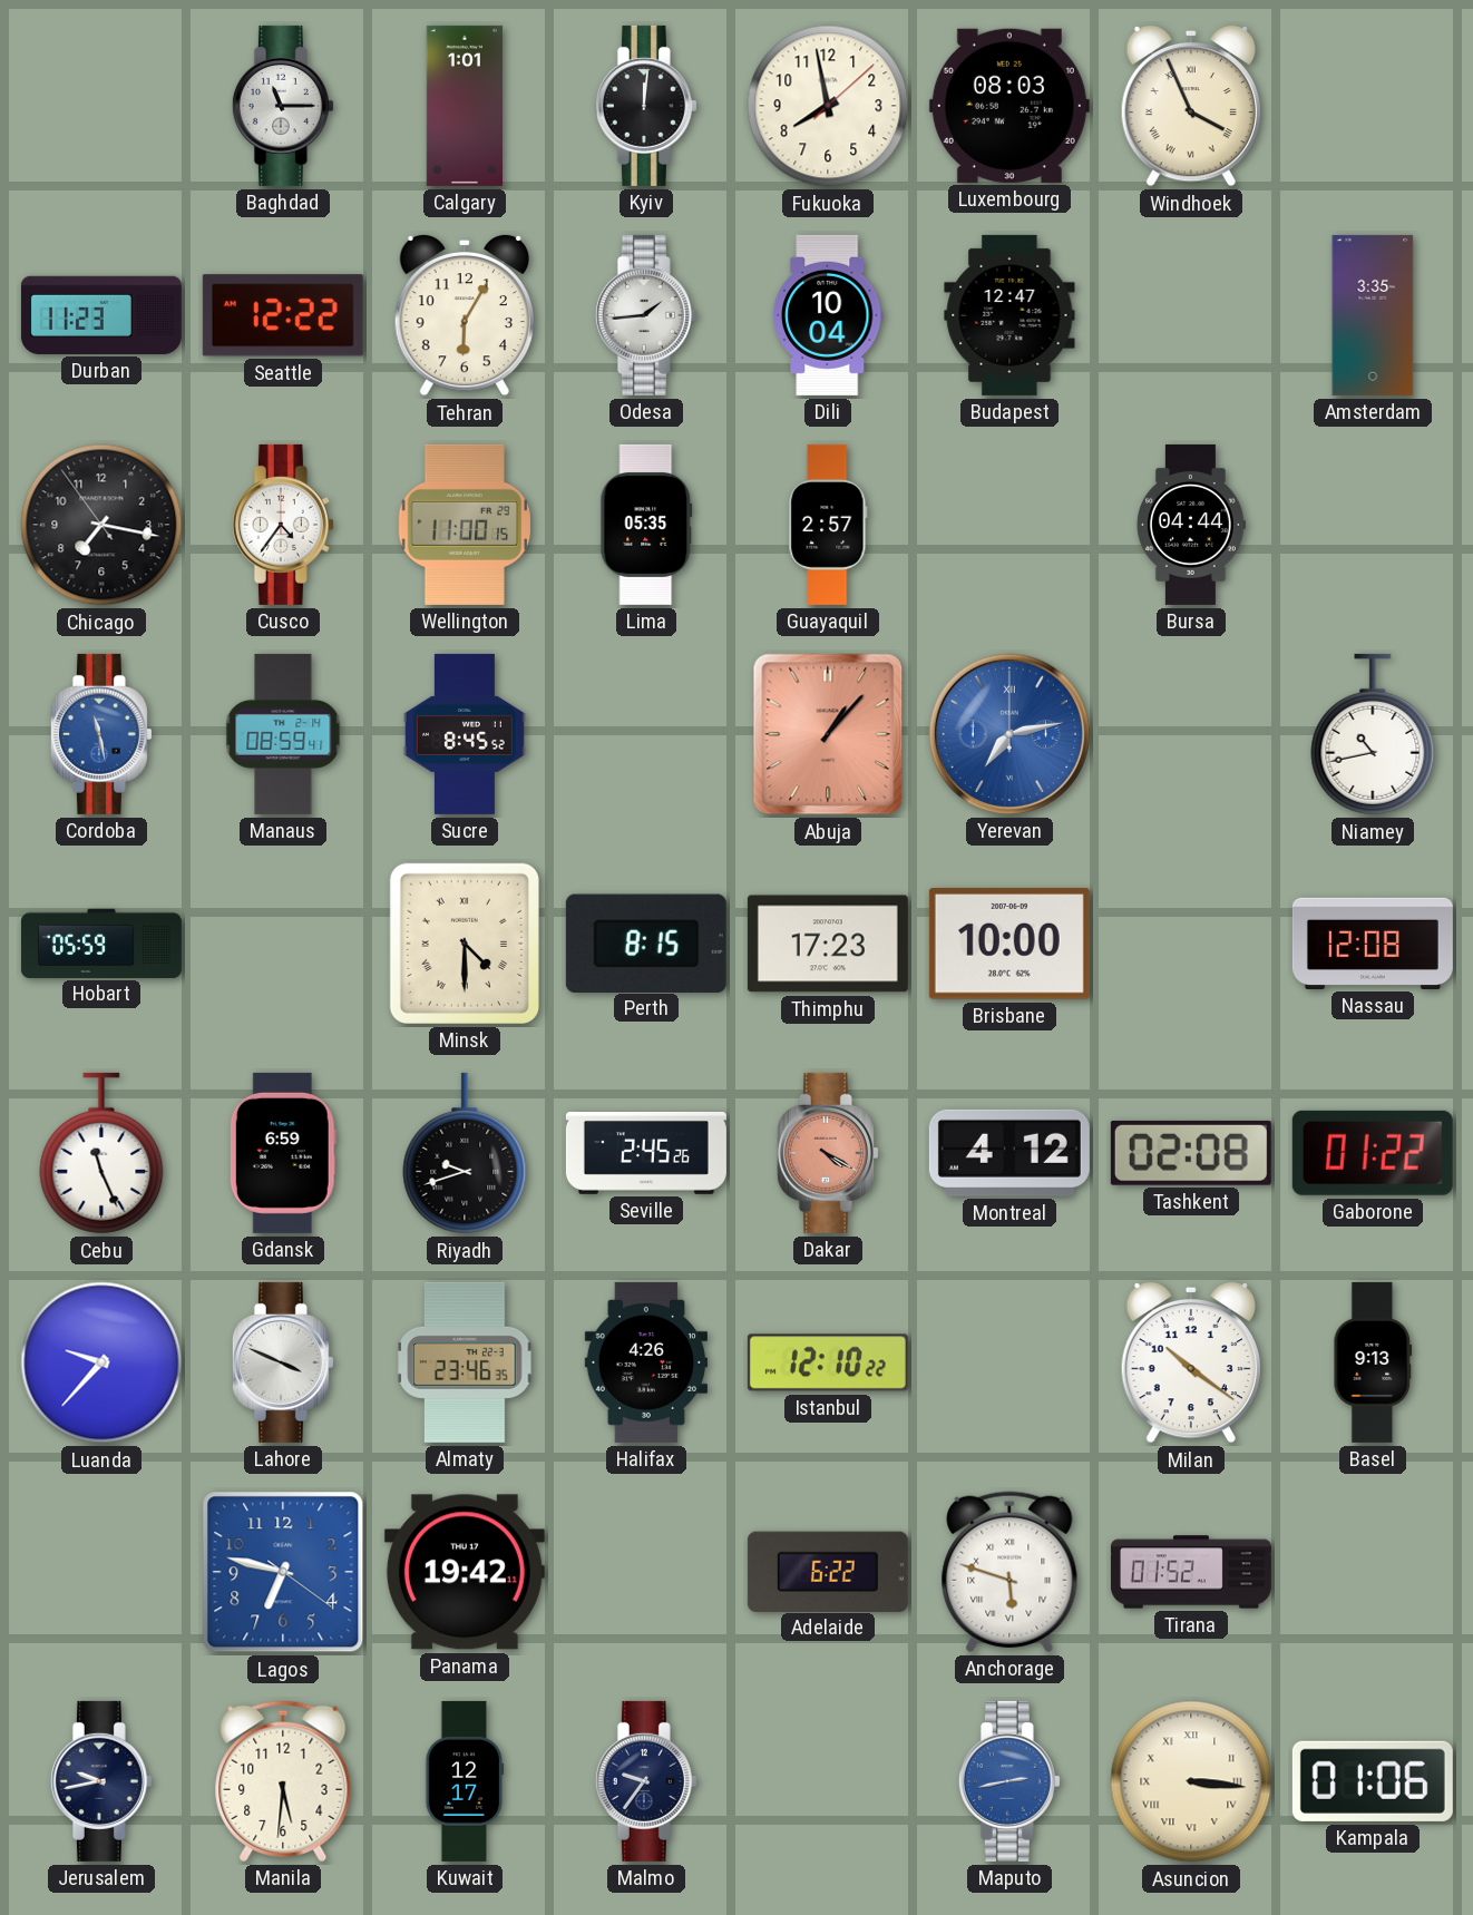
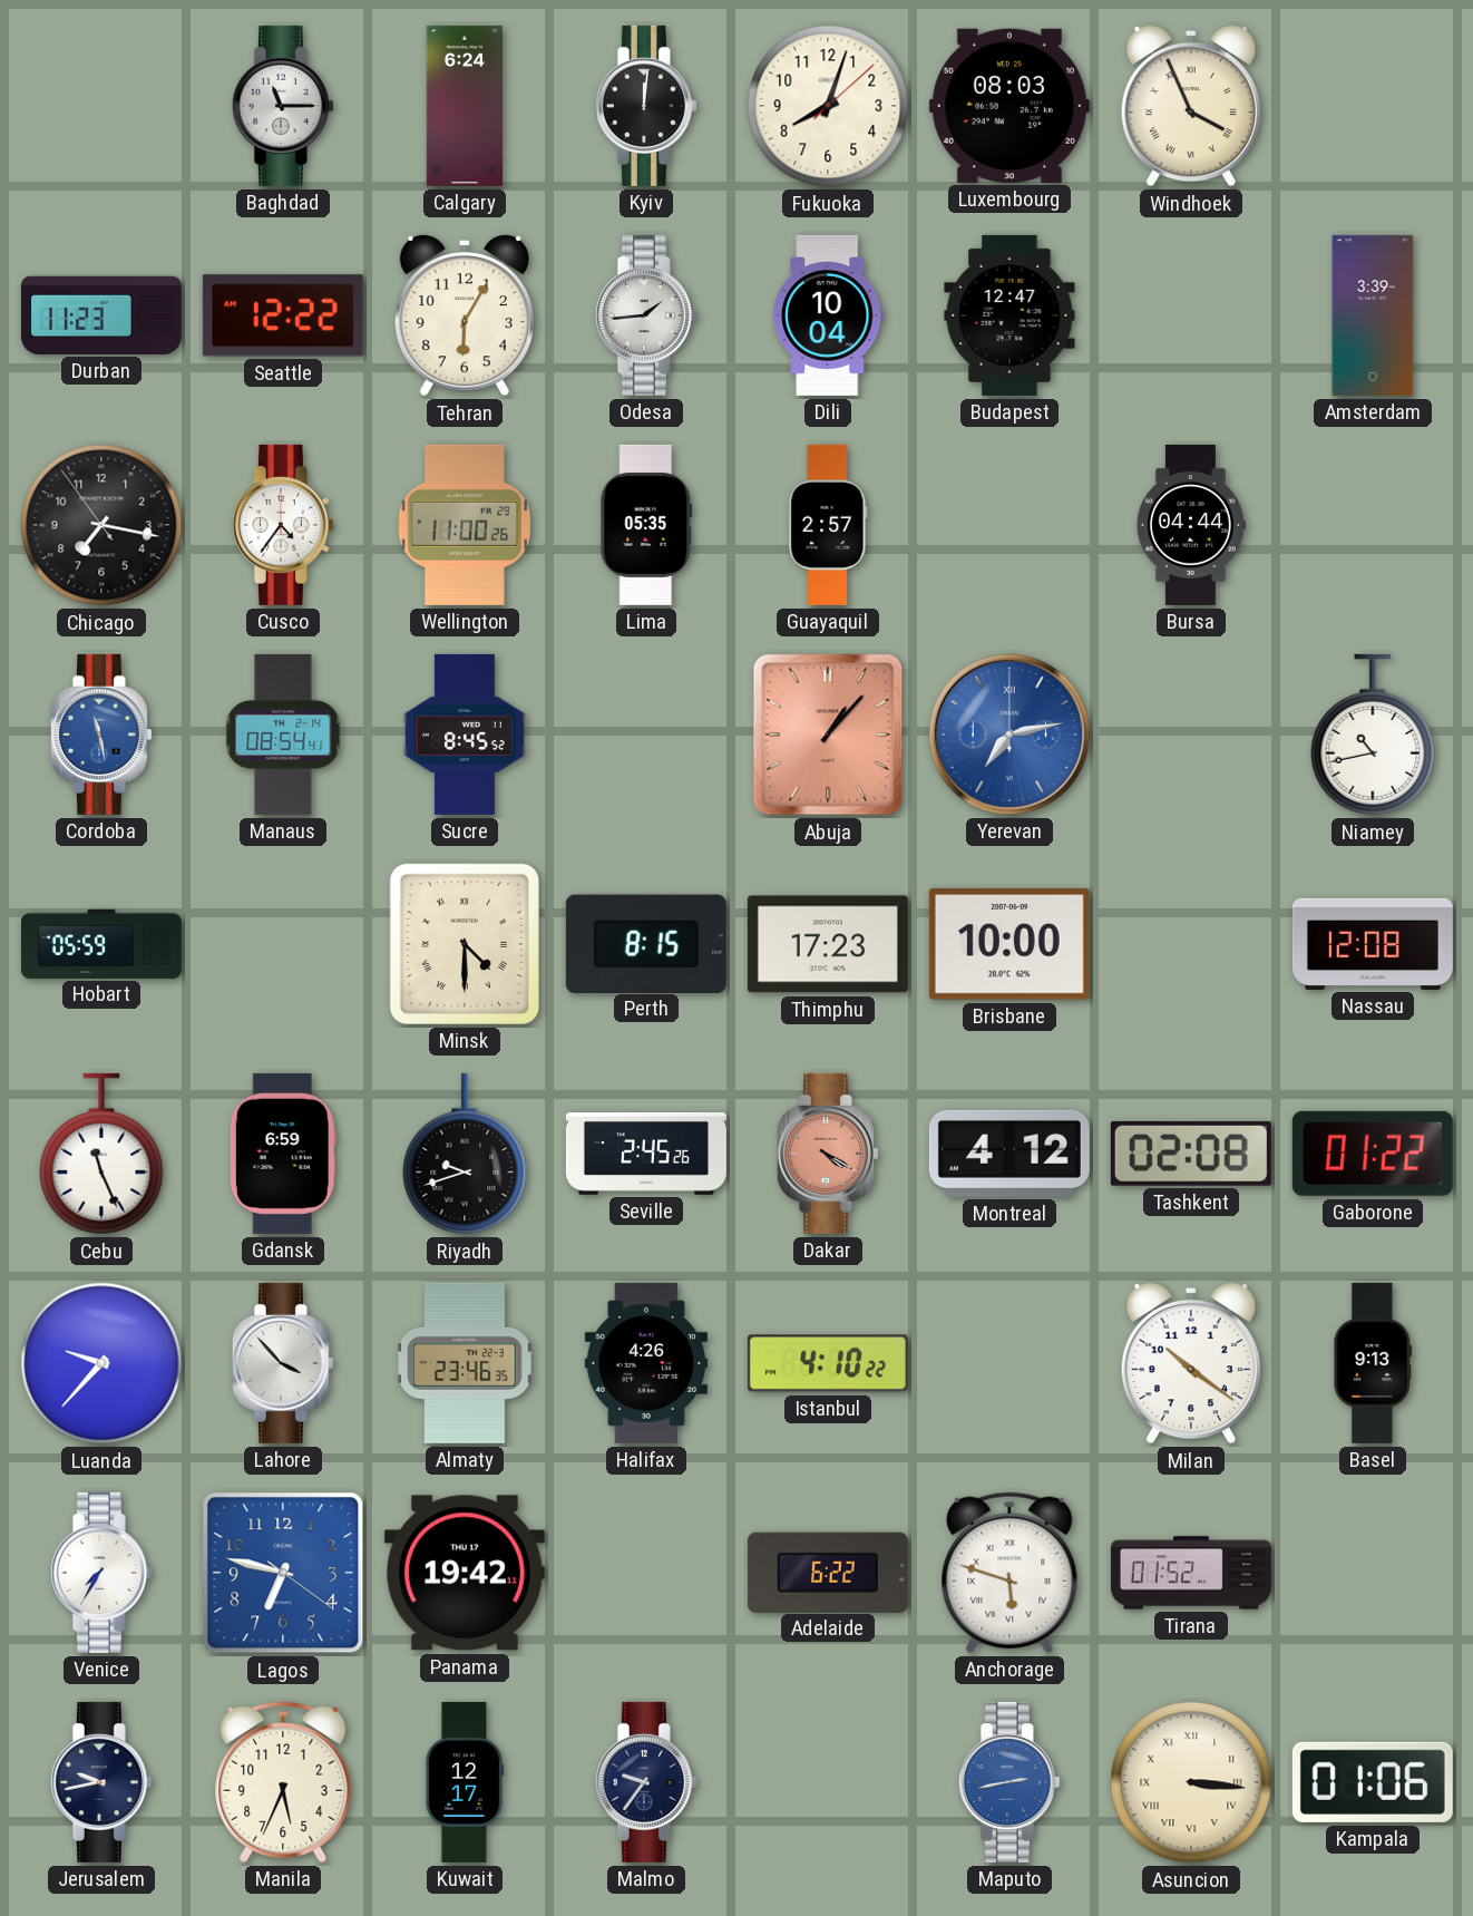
Calgary: 1:01 -> 6:24 (464, 106)
Fukuoka: 7:58 -> 8:03 (828, 106)
Amsterdam: 3:35 -> 3:39 (1373, 315)
Wellington: 11:00:15 -> 11:00:26 (465, 525)
Manaus: 08:59 -> 08:54 (283, 735)
Lahore: 3:49 -> 3:53 (283, 1363)
Istanbul: 12:10 -> 4:10 (828, 1363)
Venice: none -> 7:35 (101, 1573)
Manila: 5:31 -> 5:34 (283, 1782)
